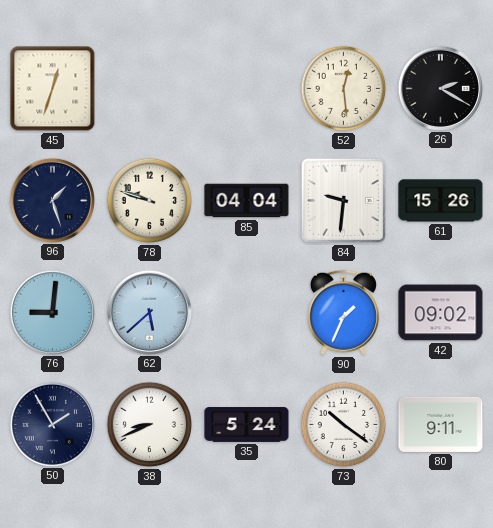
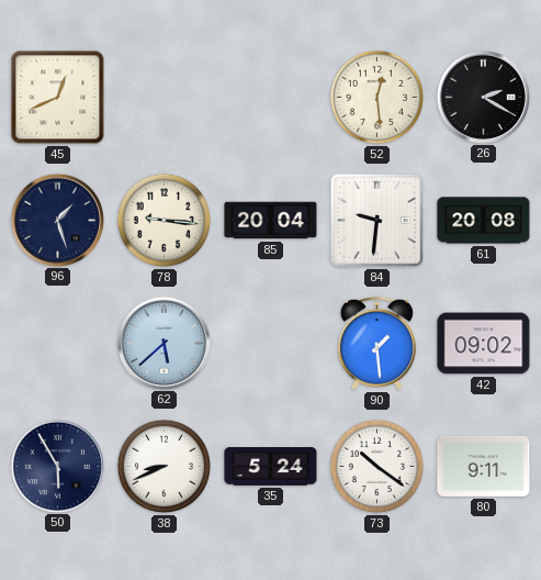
45: 12:33 -> 12:41 (58, 98)
78: 9:48 -> 9:16 (165, 221)
85: 04:04 -> 20:04 (271, 221)
61: 15:26 -> 20:08 (484, 221)
76: 9:01 -> none (52, 312)
90: 1:34 -> 1:29 (376, 343)
50: 1:55 -> 5:55 (57, 466)
